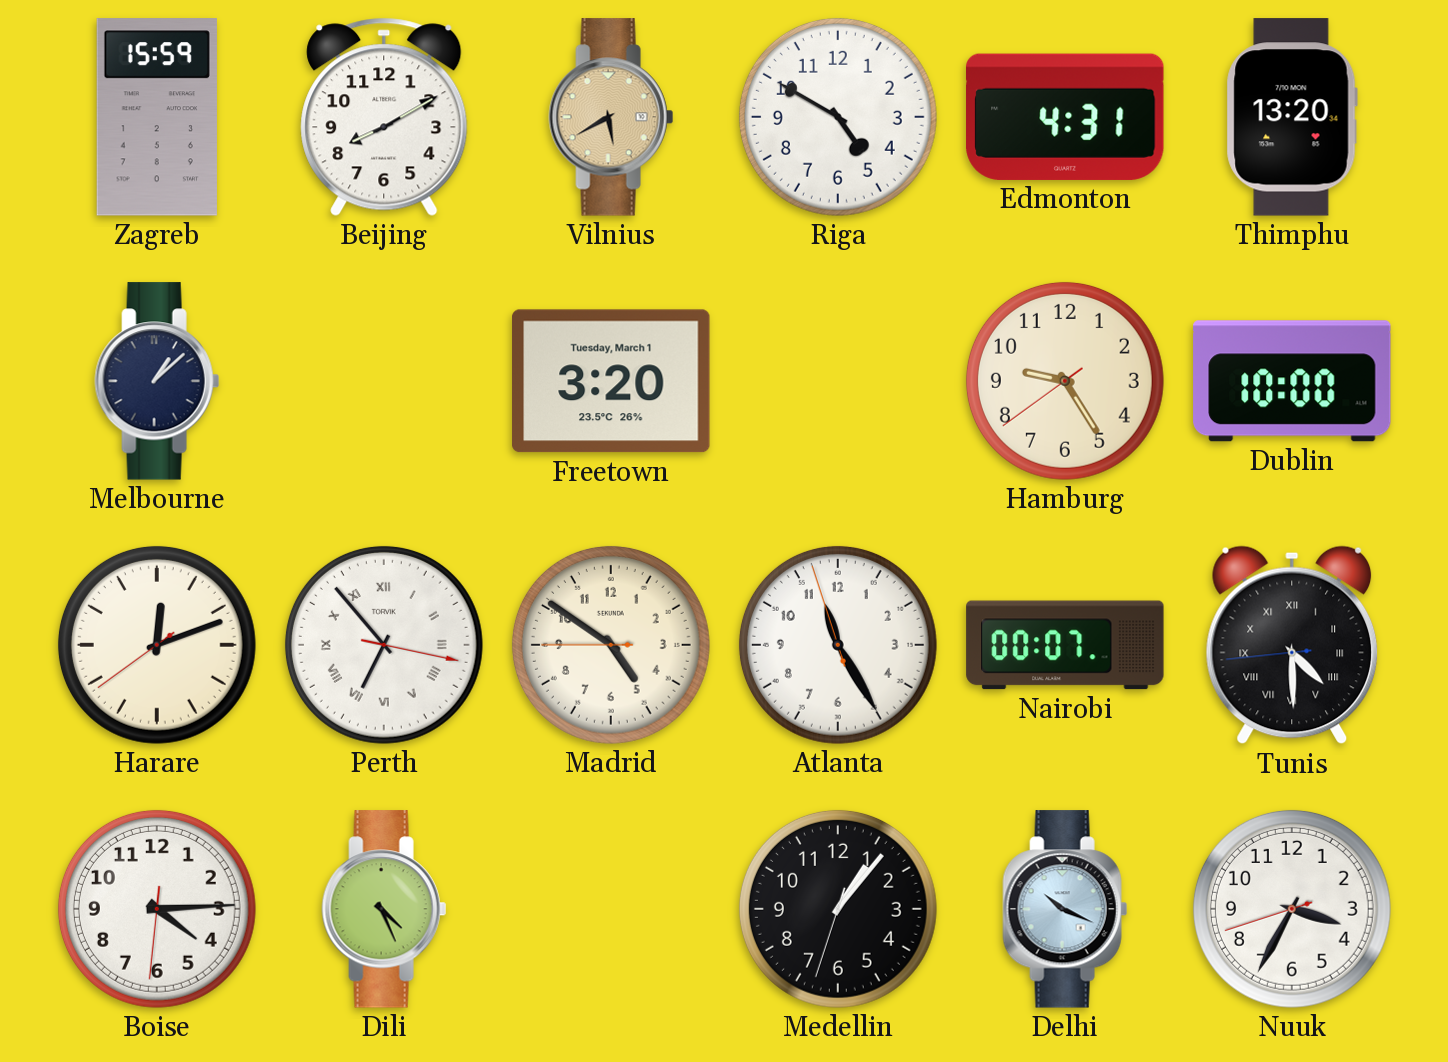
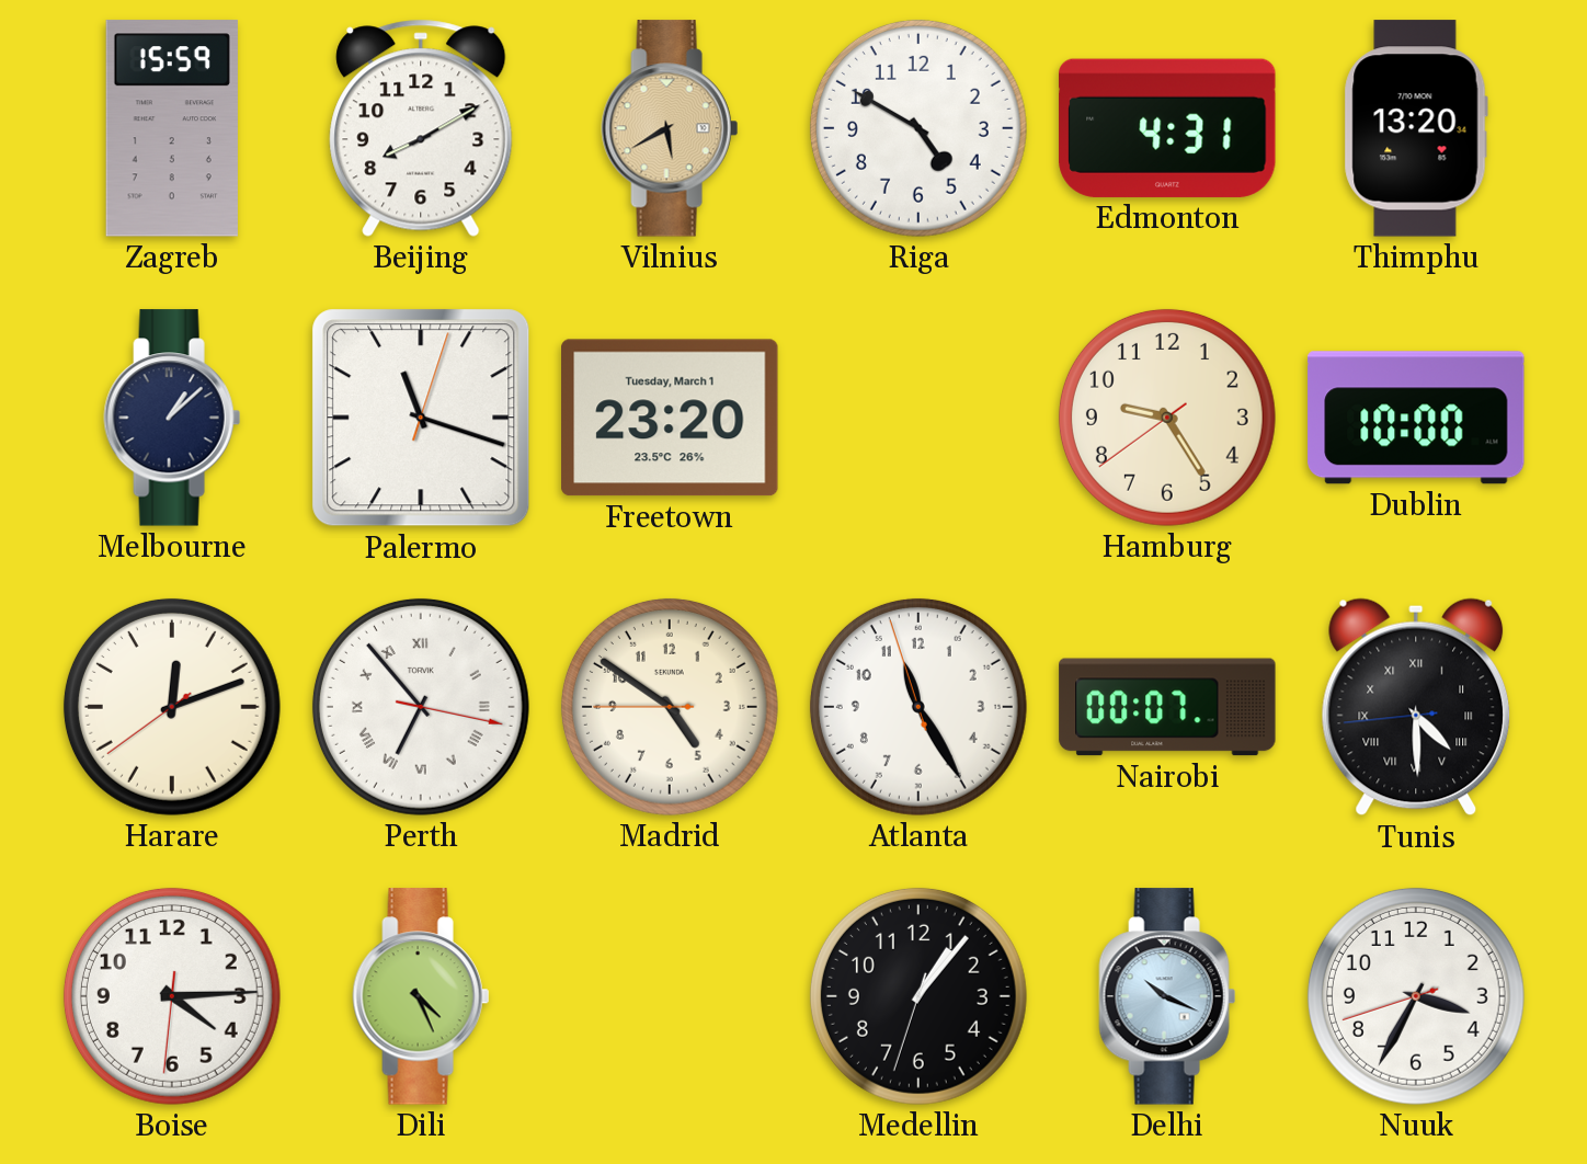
Palermo: none -> 11:18 (421, 418)
Freetown: 3:20 -> 23:20 (670, 418)
